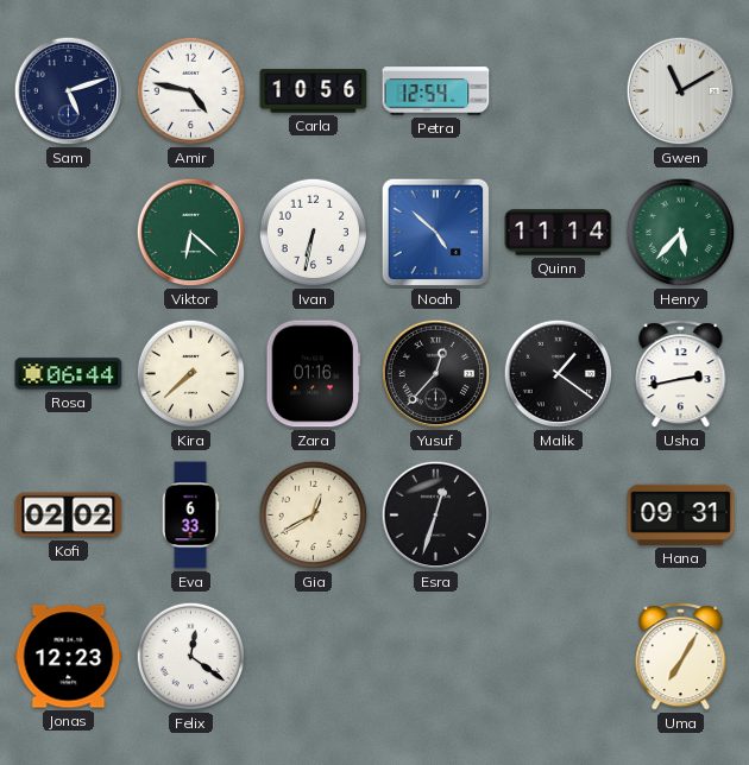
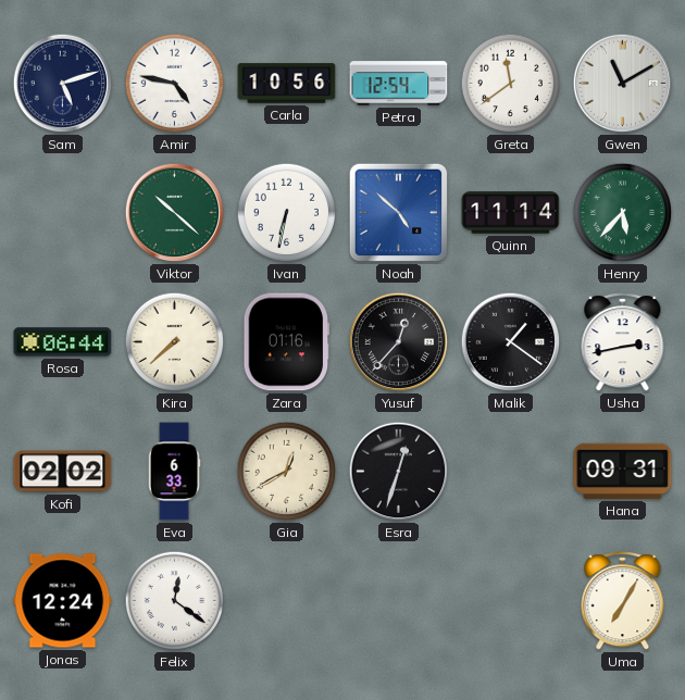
Greta: none -> 11:39 (511, 84)
Viktor: 6:22 -> 10:22 (175, 213)
Jonas: 12:23 -> 12:24 (63, 601)
